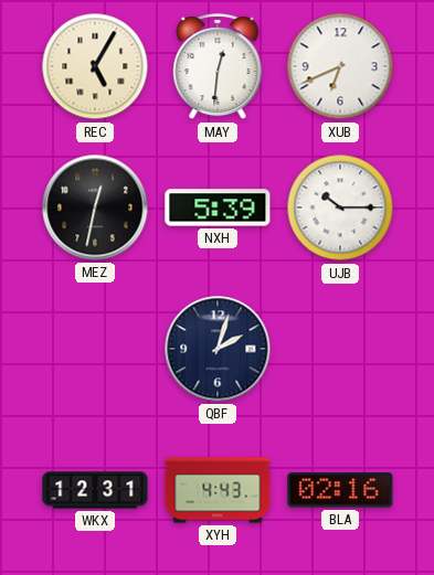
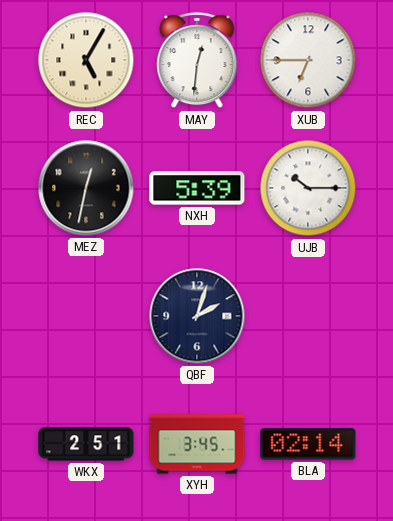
XUB: 6:41 -> 6:45 (308, 60)
WKX: 12:31 -> 2:51 (86, 444)
XYH: 4:43 -> 3:45 (197, 444)
BLA: 02:16 -> 02:14 (308, 444)
